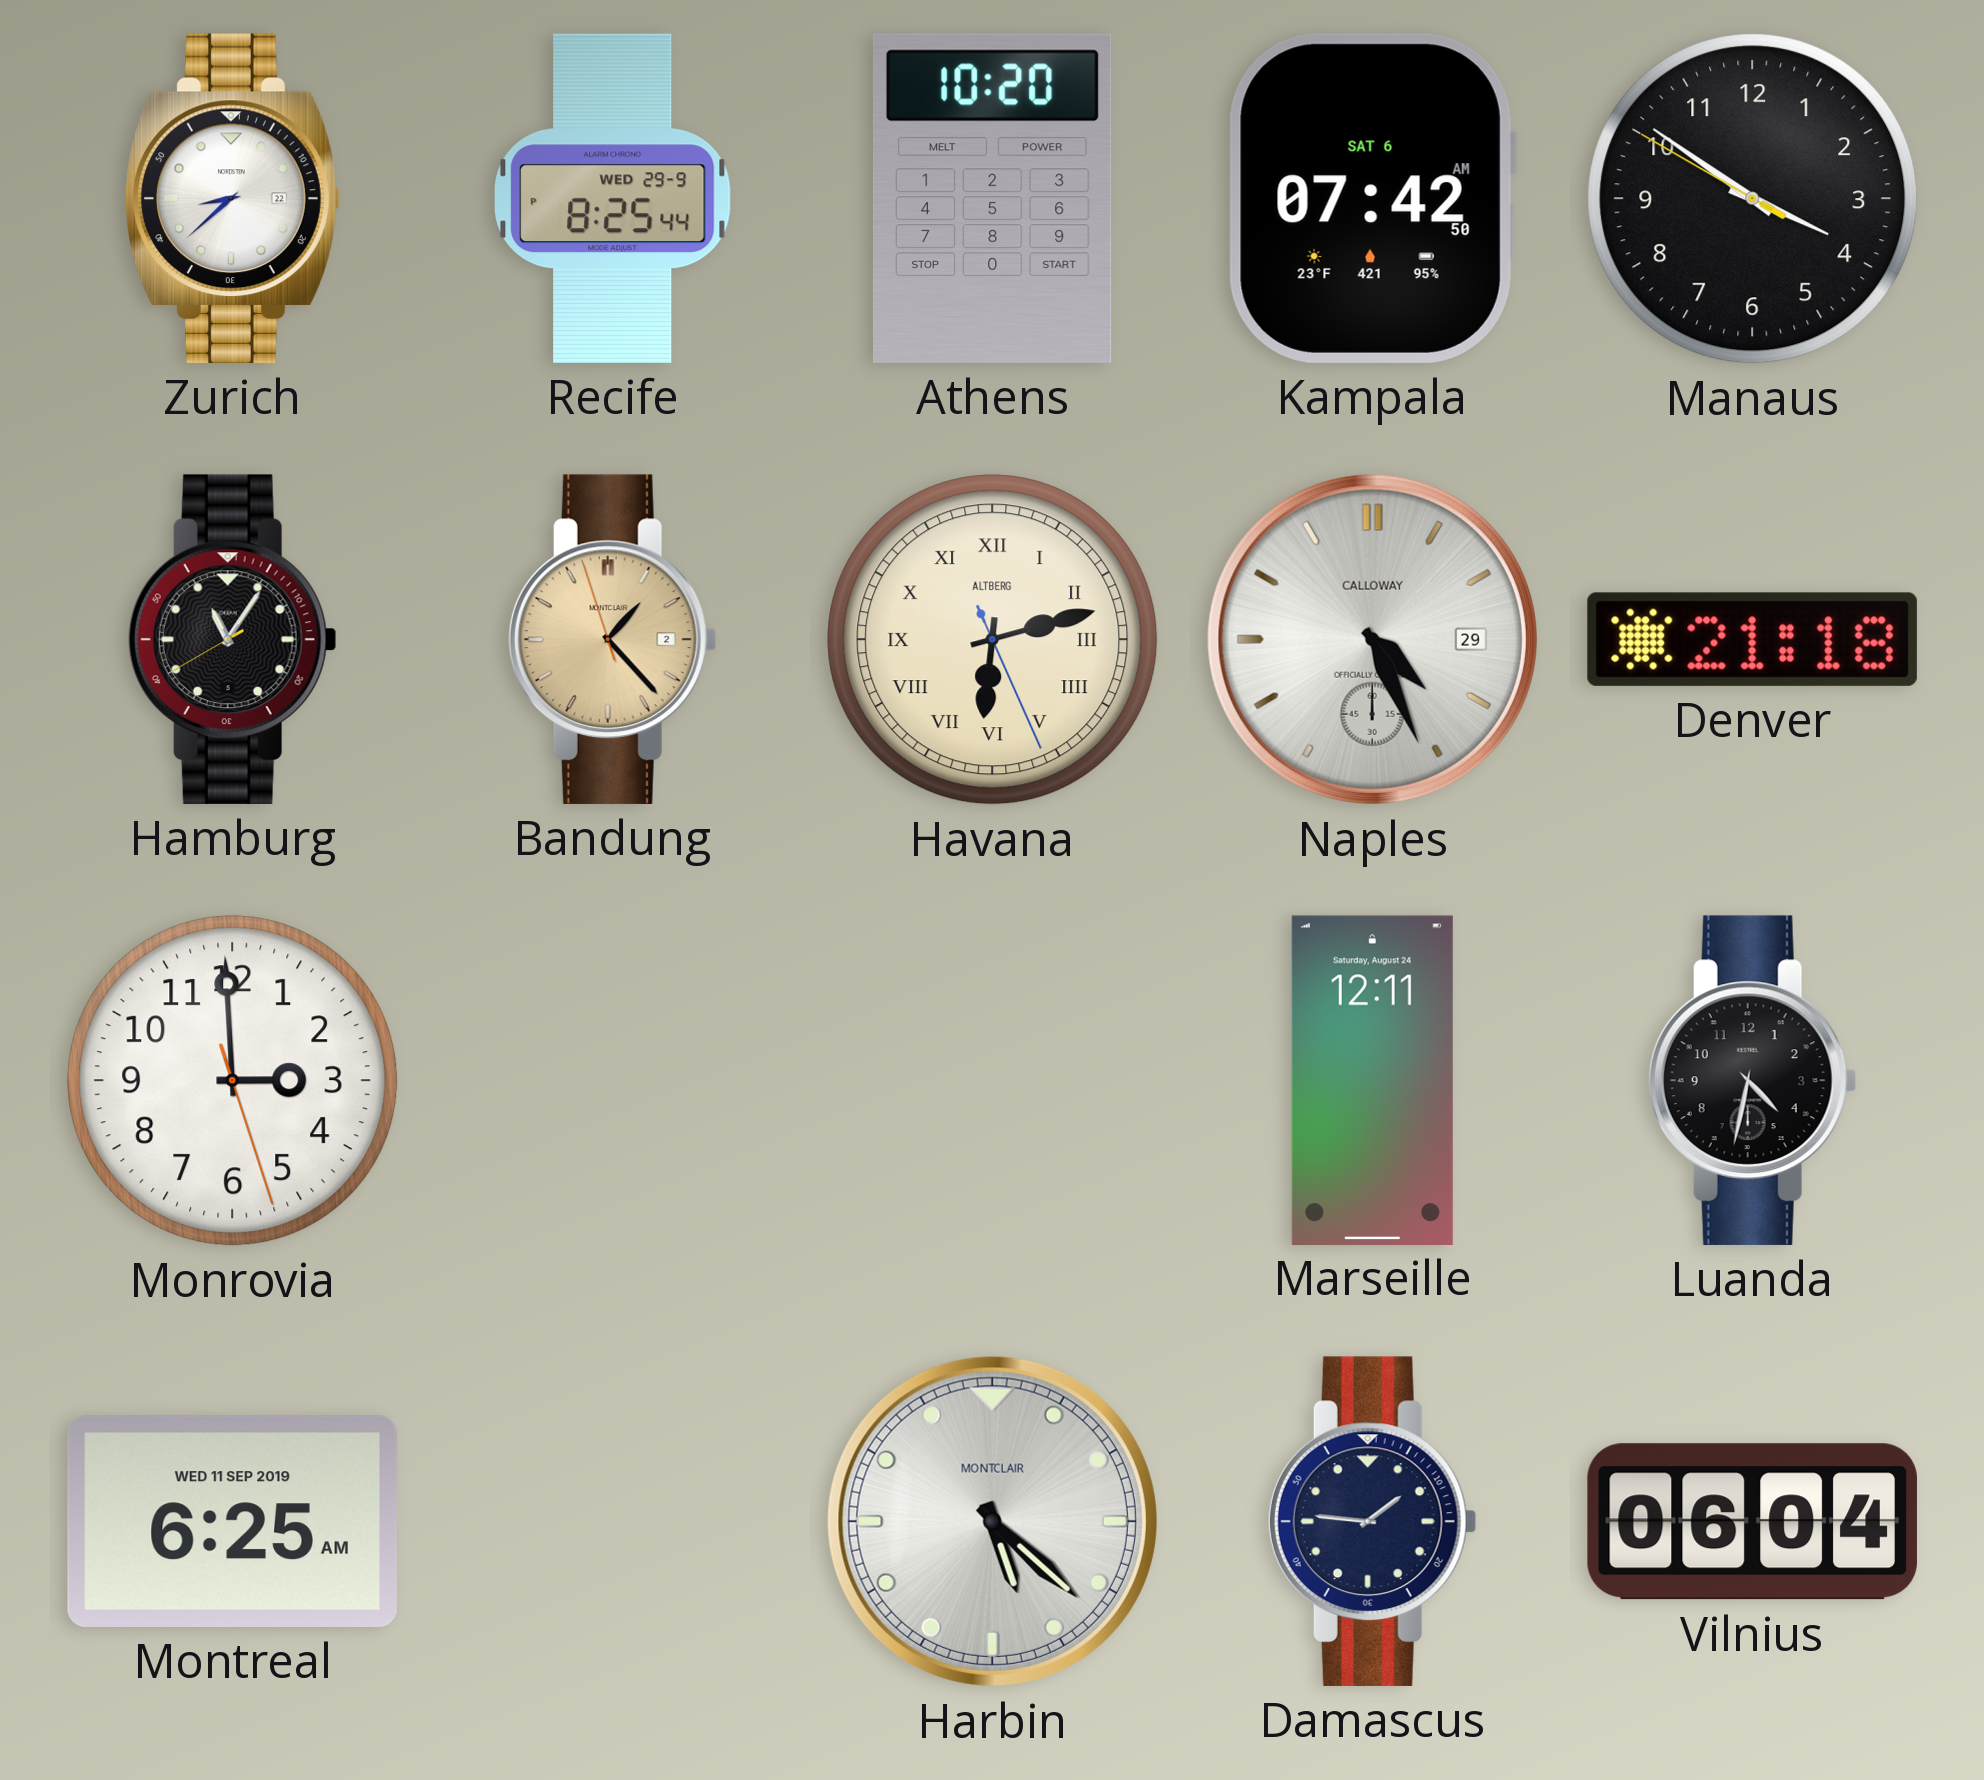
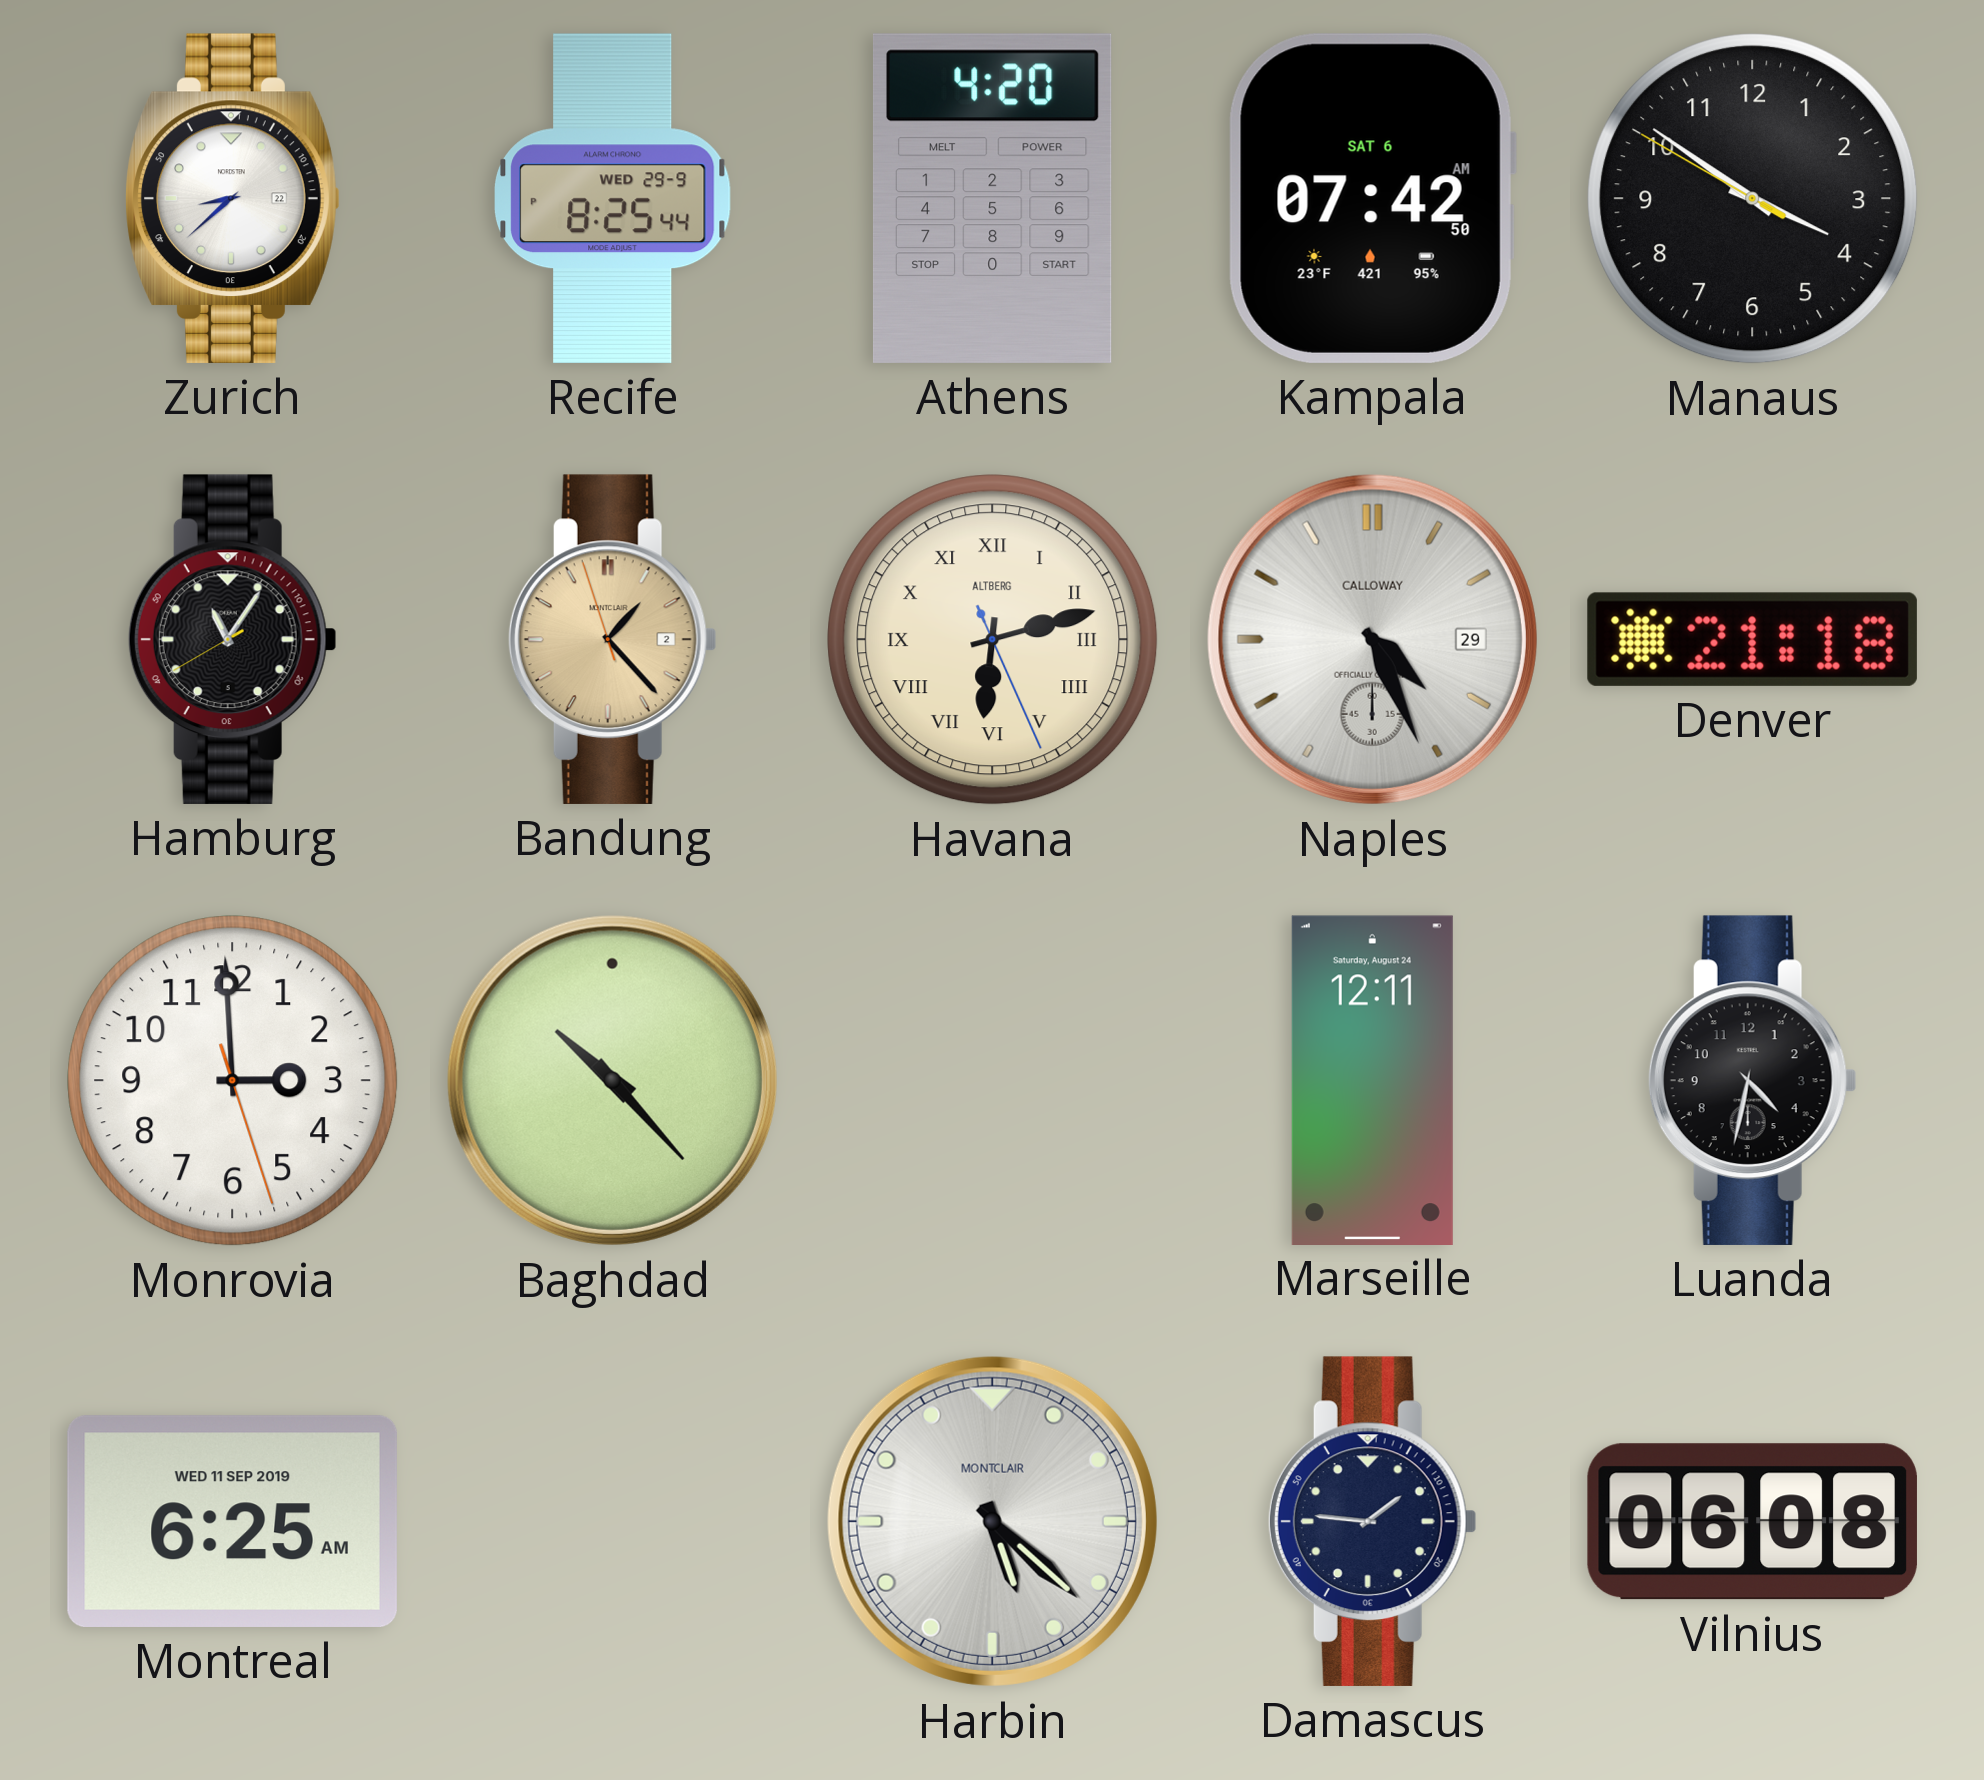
Athens: 10:20 -> 4:20 (992, 198)
Baghdad: none -> 10:23 (612, 1080)
Vilnius: 06:04 -> 06:08 (1752, 1522)
